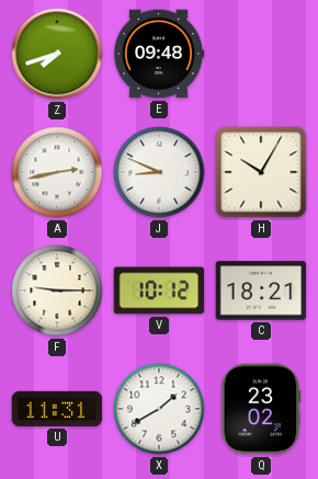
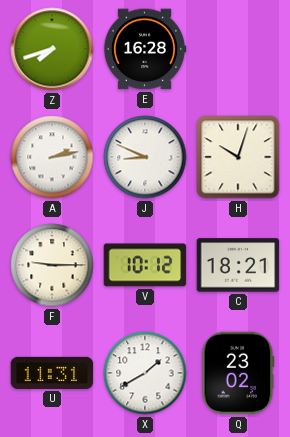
E: 09:48 -> 16:28 (145, 49)
A: 2:43 -> 2:13 (52, 157)
H: 10:05 -> 10:03 (238, 157)
